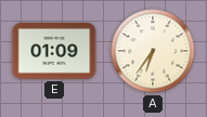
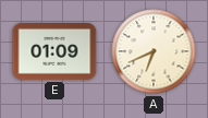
A: 6:36 -> 6:41 (154, 51)
